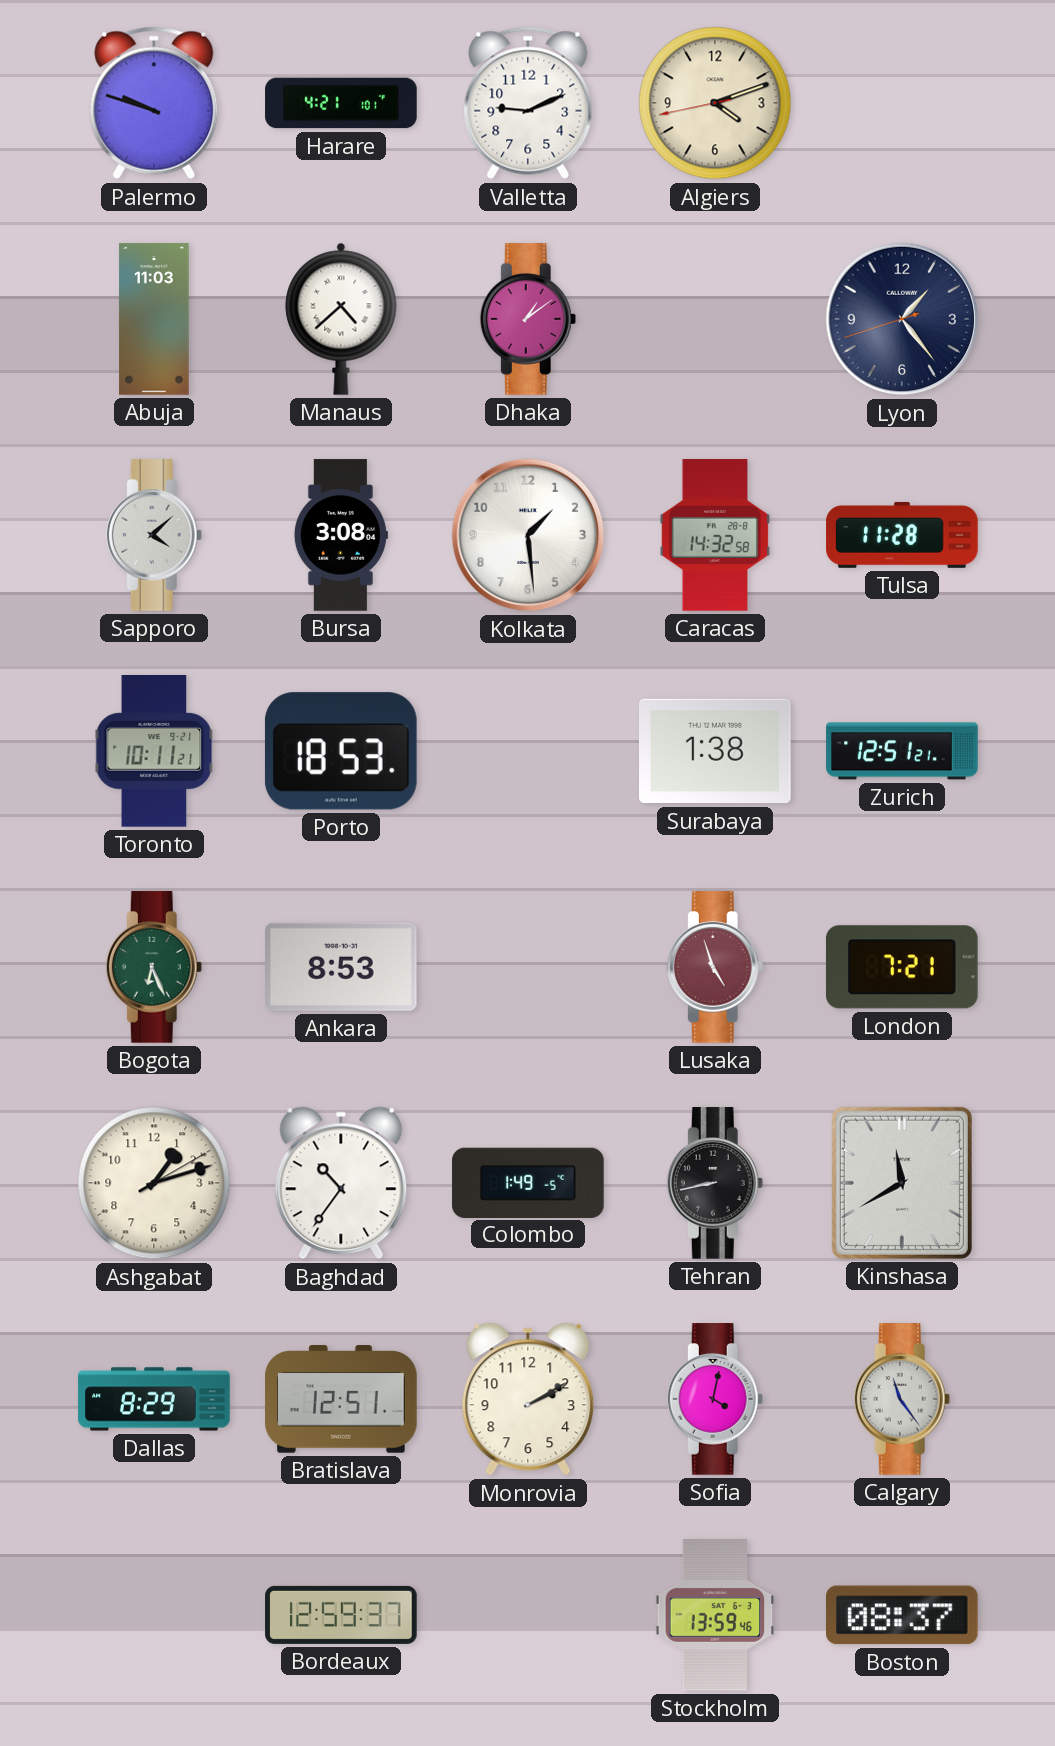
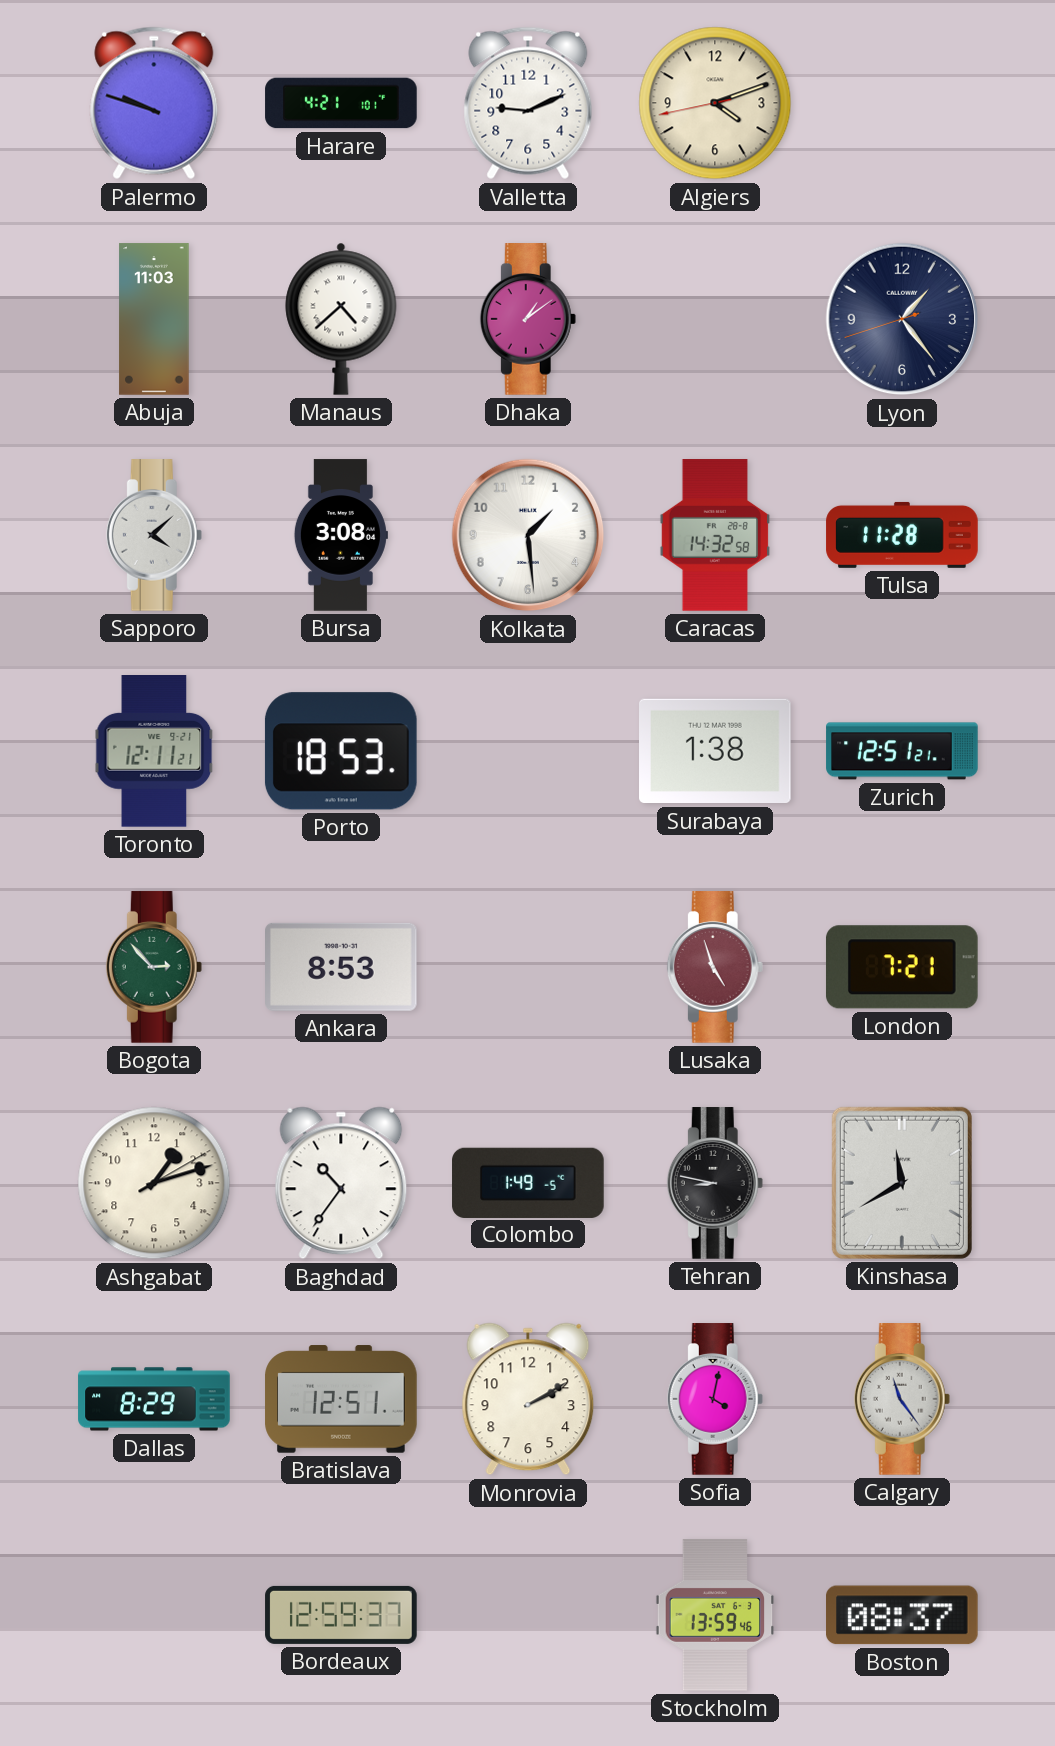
Toronto: 10:11 -> 12:11 (154, 752)
Bogota: 6:26 -> 2:53 (154, 967)
Tehran: 8:43 -> 8:47 (715, 1183)
